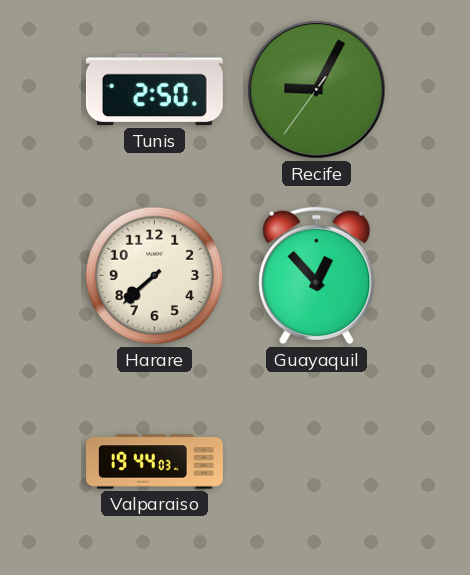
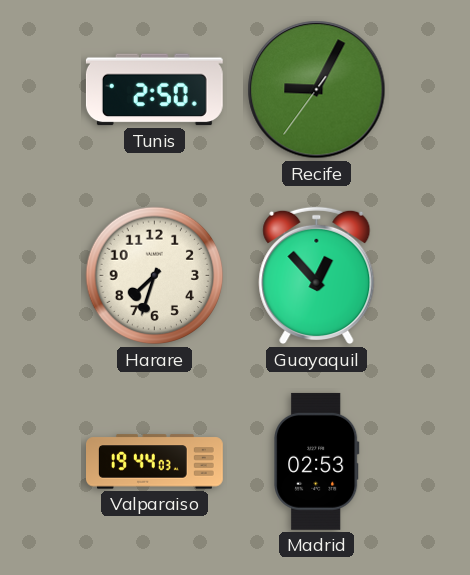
Harare: 7:38 -> 7:33 (155, 276)
Madrid: none -> 02:53 (317, 461)
